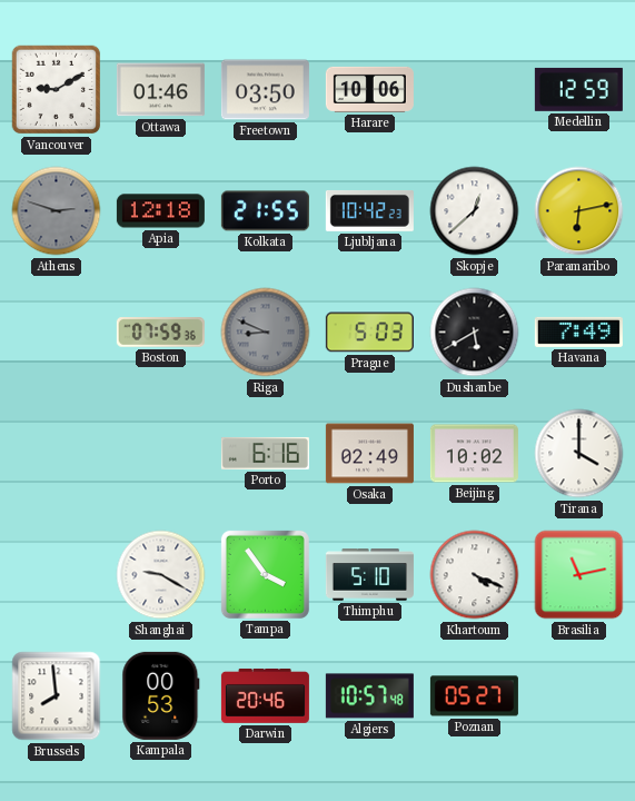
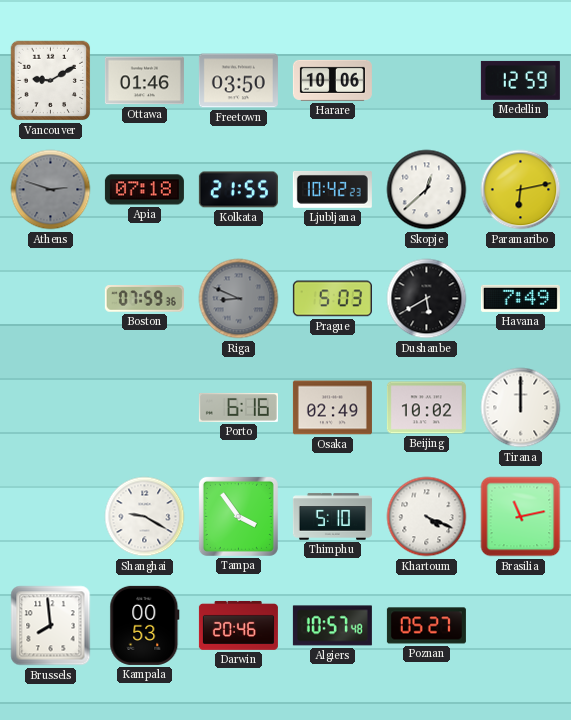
Apia: 12:18 -> 07:18 (144, 190)
Tirana: 4:00 -> 12:00 (521, 408)
